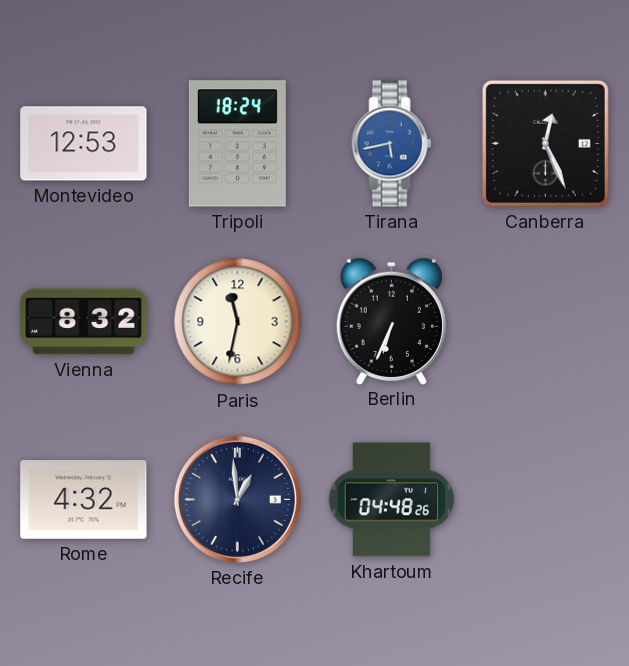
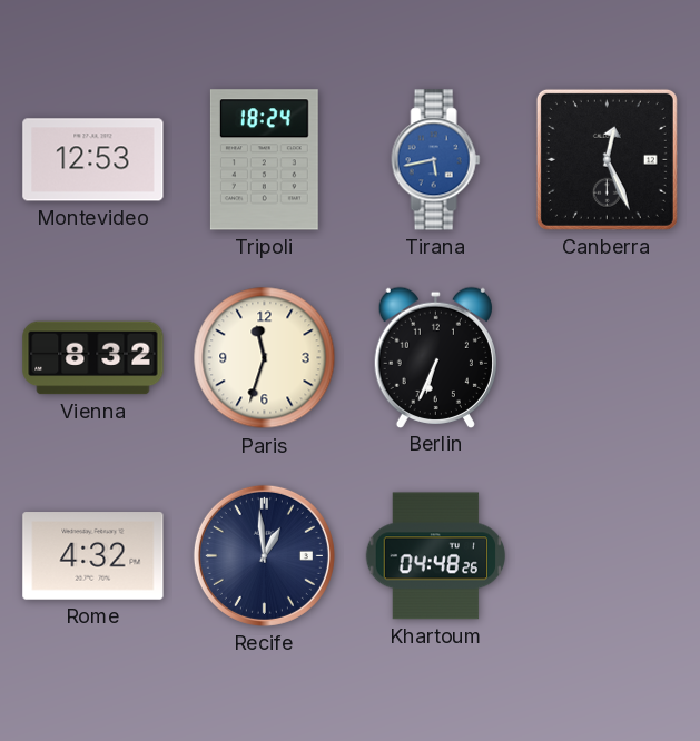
Paris: 11:32 -> 11:33 (265, 358)
